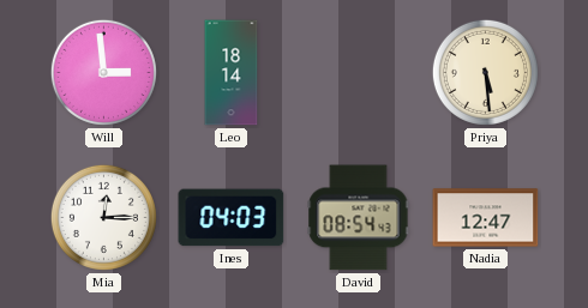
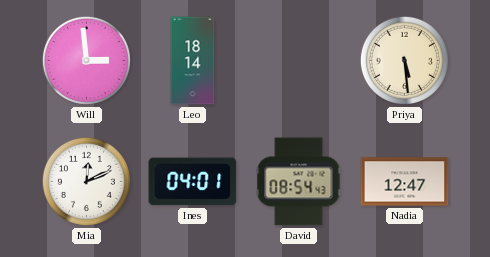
Mia: 12:15 -> 12:11 (86, 181)
Ines: 04:03 -> 04:01 (193, 182)
